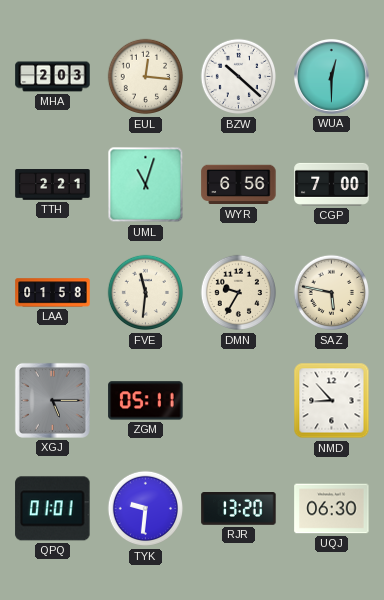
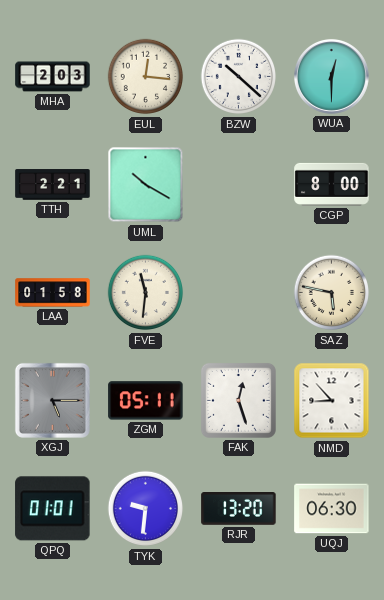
UML: 11:03 -> 10:20 (146, 185)
WYR: 6:56 -> none (239, 185)
CGP: 7:00 -> 8:00 (332, 184)
DMN: 9:35 -> none (239, 293)
FAK: none -> 12:27 (238, 400)
